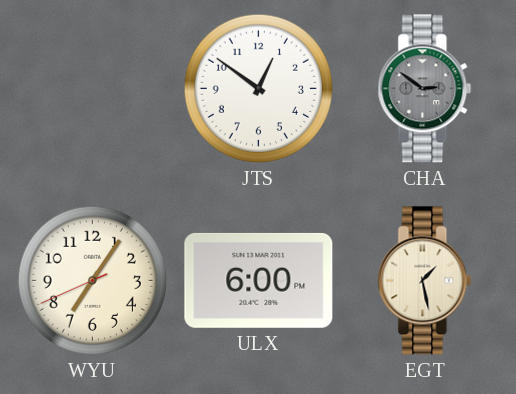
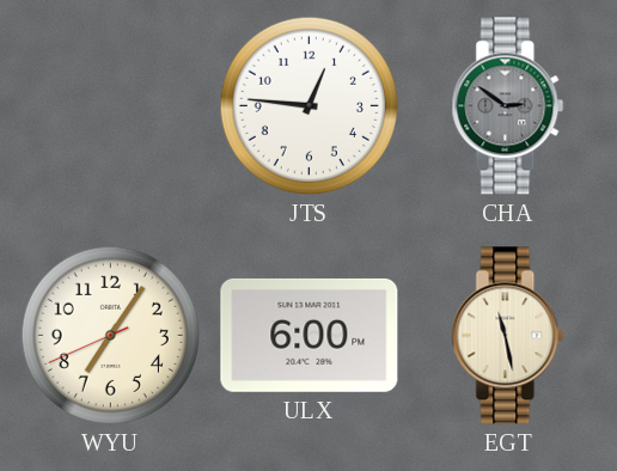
JTS: 12:51 -> 12:46 (308, 105)
EGT: 1:28 -> 11:28 (508, 336)
